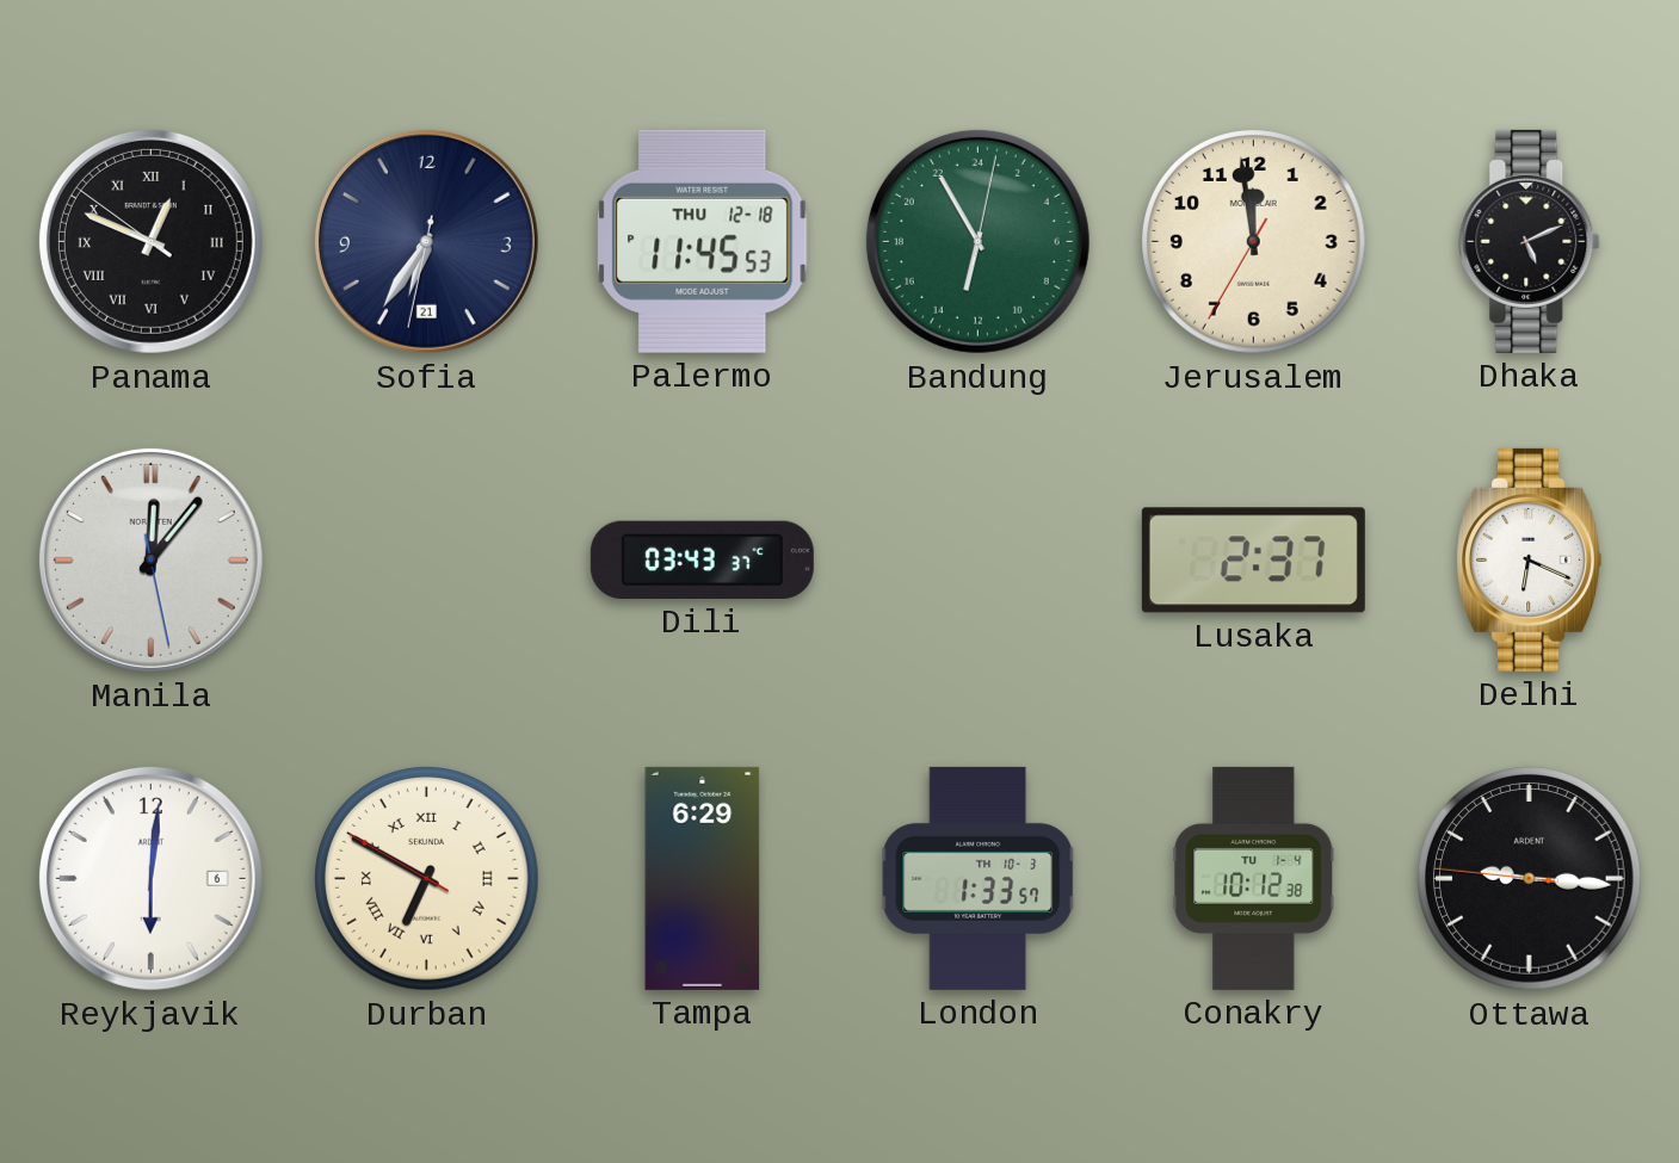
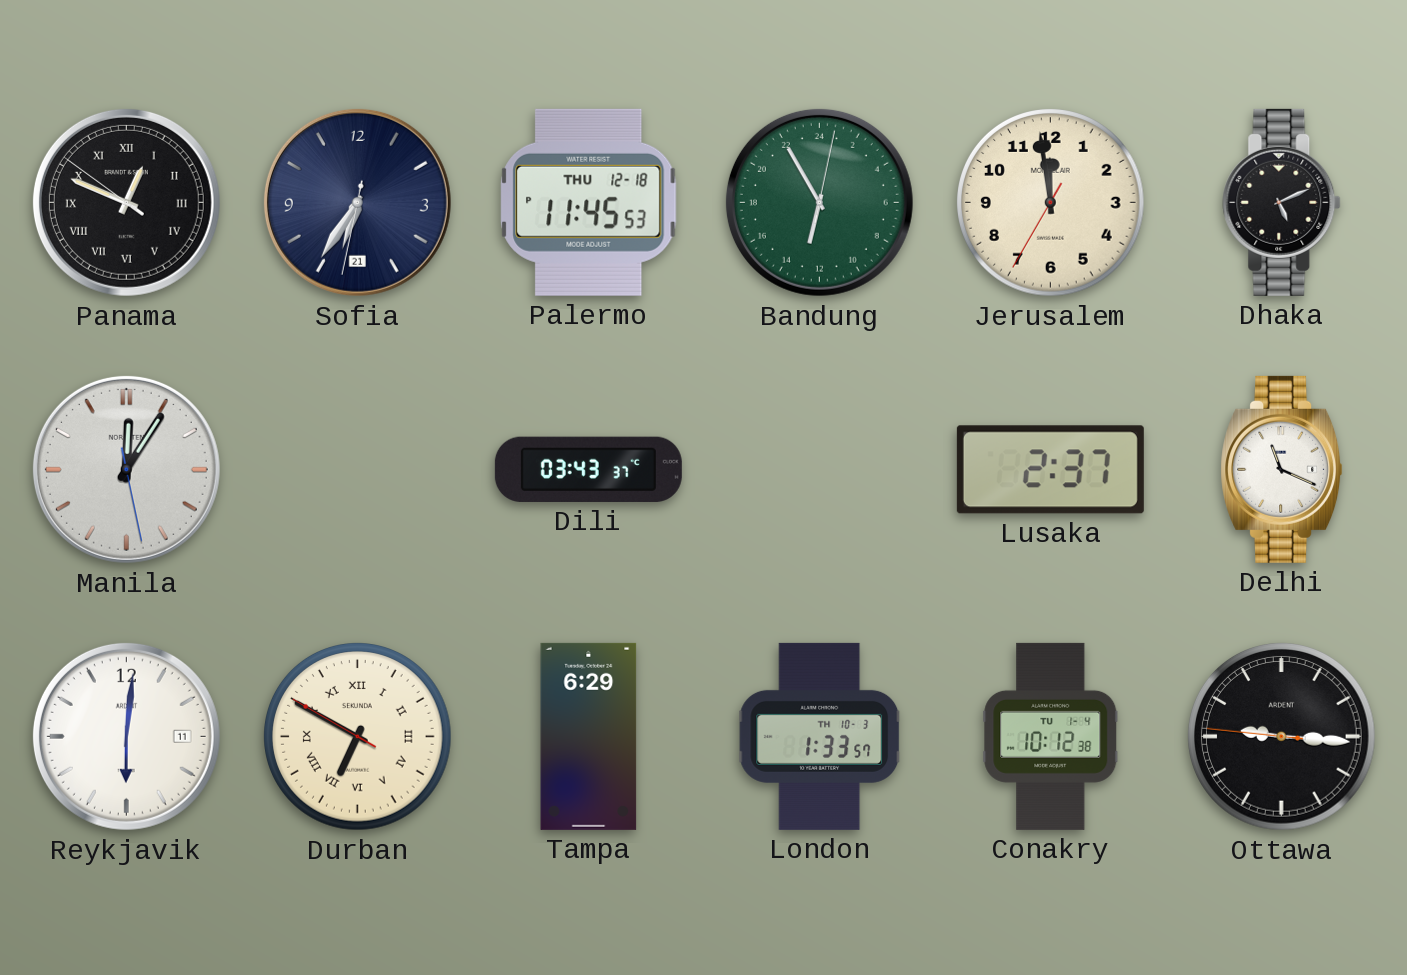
Manila: 12:06 -> 12:05 (126, 469)
Delhi: 6:19 -> 11:19 (1282, 469)
Reykjavik date: 6 -> 11 (126, 736)
